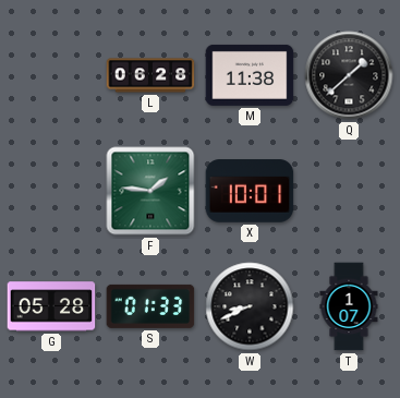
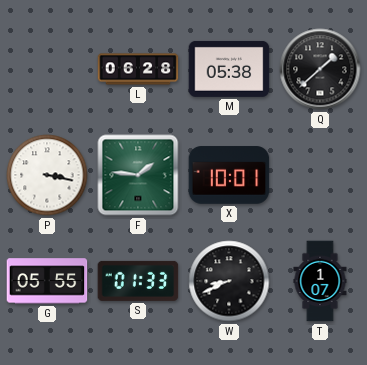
M: 11:38 -> 05:38 (229, 69)
P: none -> 3:17 (47, 175)
G: 05:28 -> 05:55 (47, 281)
